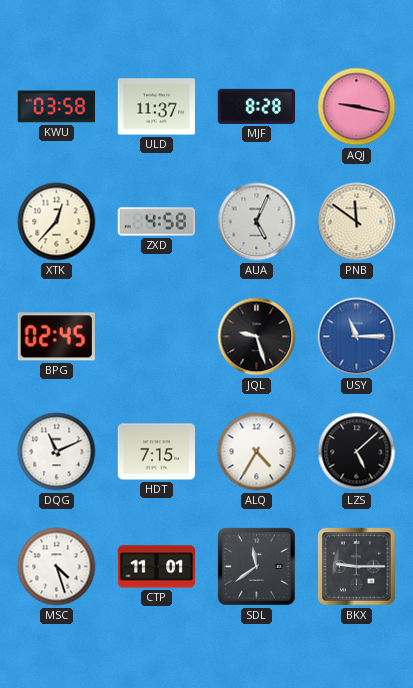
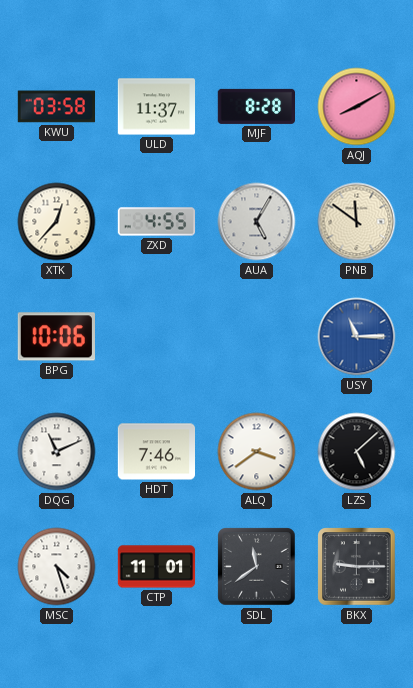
AQJ: 9:17 -> 8:10 (357, 107)
ZXD: 4:58 -> 4:55 (157, 222)
AUA: 5:04 -> 5:05 (257, 222)
BPG: 02:45 -> 10:06 (56, 337)
JQL: 9:27 -> none (257, 337)
HDT: 7:15 -> 7:46 (157, 452)
ALQ: 4:35 -> 3:39 (257, 452)
